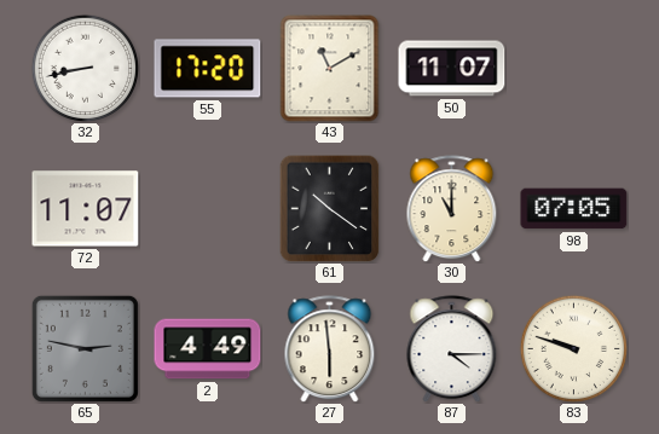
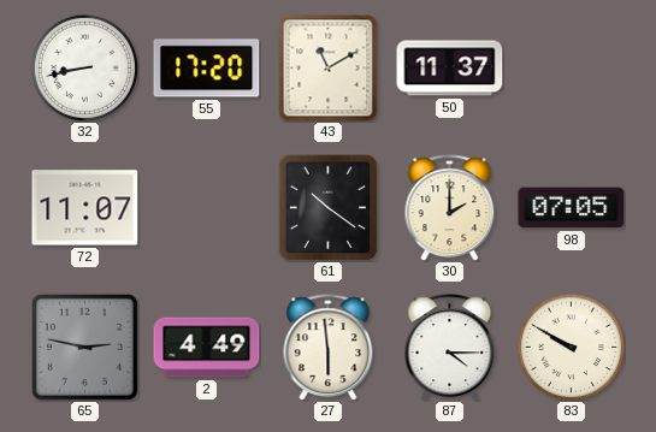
50: 11:07 -> 11:37 (450, 69)
30: 11:00 -> 2:00 (450, 208)
83: 9:48 -> 9:50 (571, 347)
